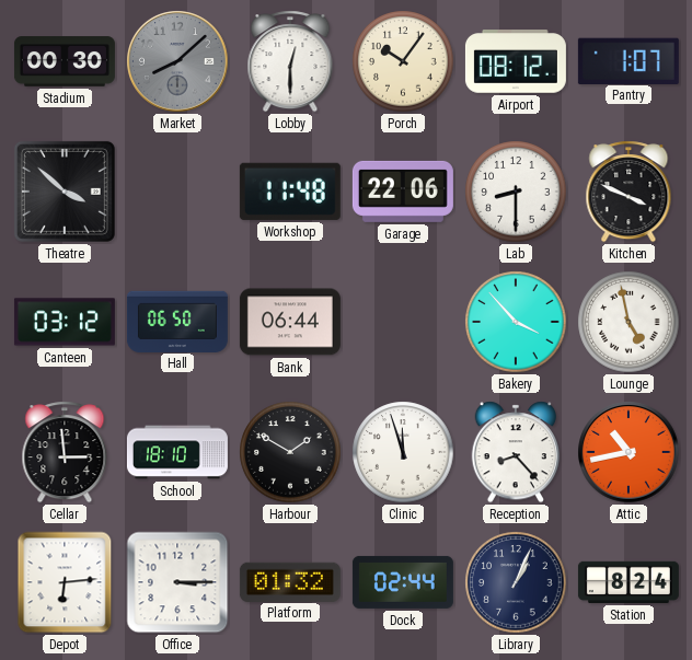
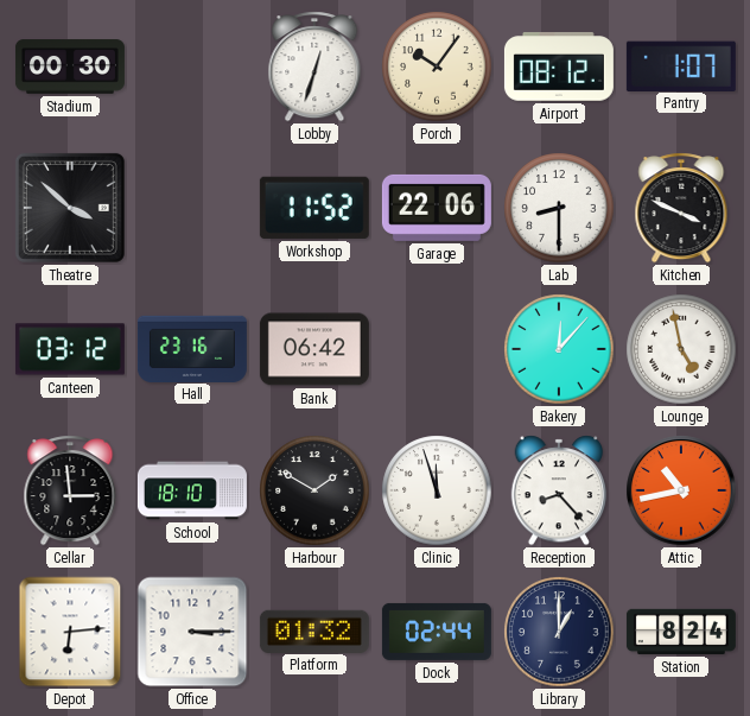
Market: 8:08 -> none (177, 61)
Lobby: 12:30 -> 12:33 (314, 66)
Workshop: 11:48 -> 11:52 (314, 208)
Hall: 06:50 -> 23:16 (192, 348)
Bank: 06:44 -> 06:42 (314, 349)
Bakery: 3:53 -> 12:07 (559, 349)
Library: 1:04 -> 1:00 (559, 632)
